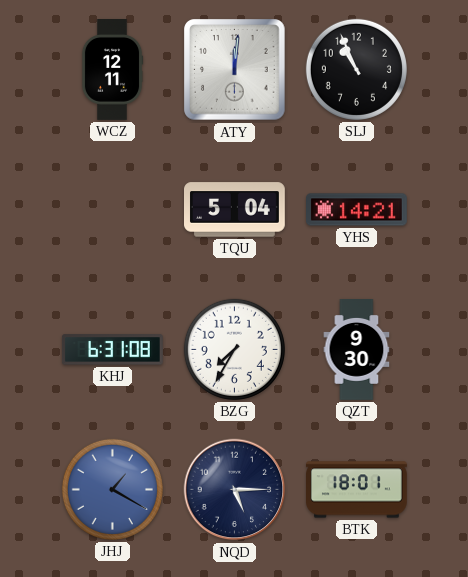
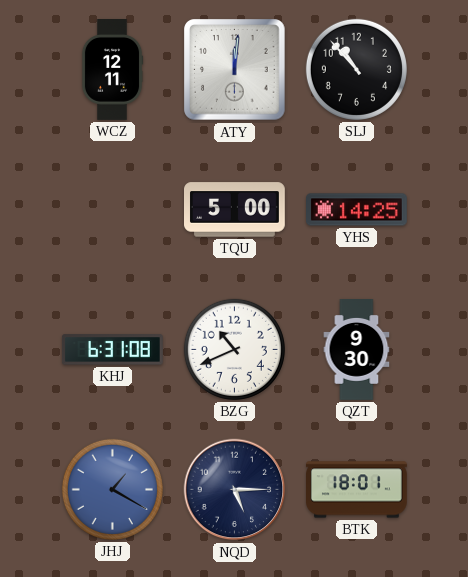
SLJ: 10:56 -> 10:53 (356, 69)
TQU: 5:04 -> 5:00 (235, 210)
YHS: 14:21 -> 14:25 (357, 210)
BZG: 7:35 -> 10:41 (234, 349)
